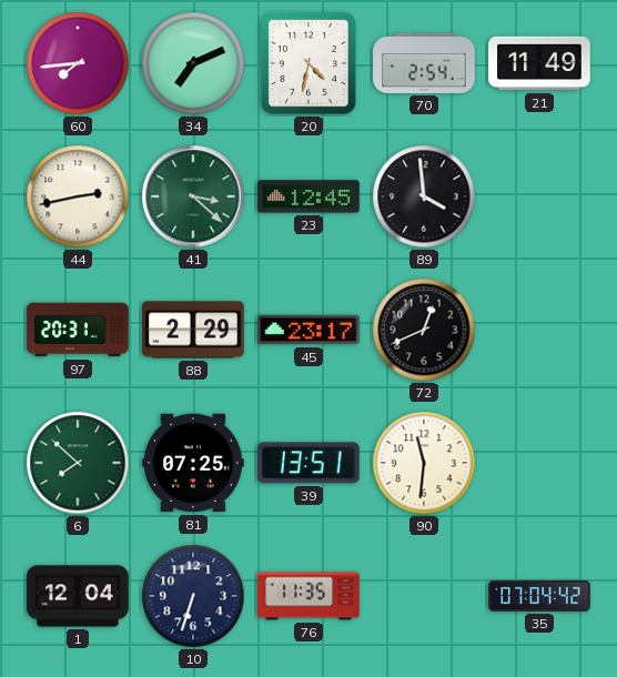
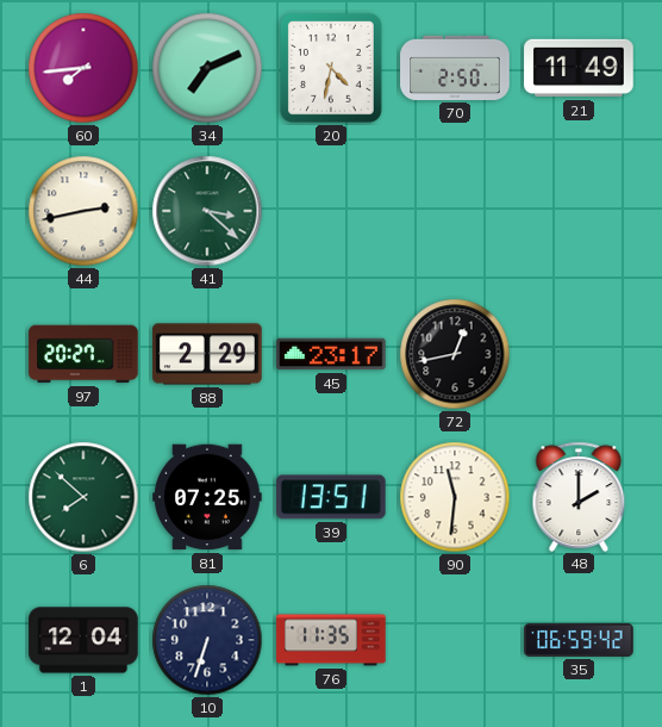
70: 2:54 -> 2:50 (455, 68)
23: 12:45 -> none (308, 196)
89: 3:59 -> none (424, 196)
97: 20:31 -> 20:27 (83, 354)
72: 12:41 -> 12:43 (455, 354)
48: none -> 2:00 (579, 496)
35: 07:04 -> 06:59 (579, 640)
